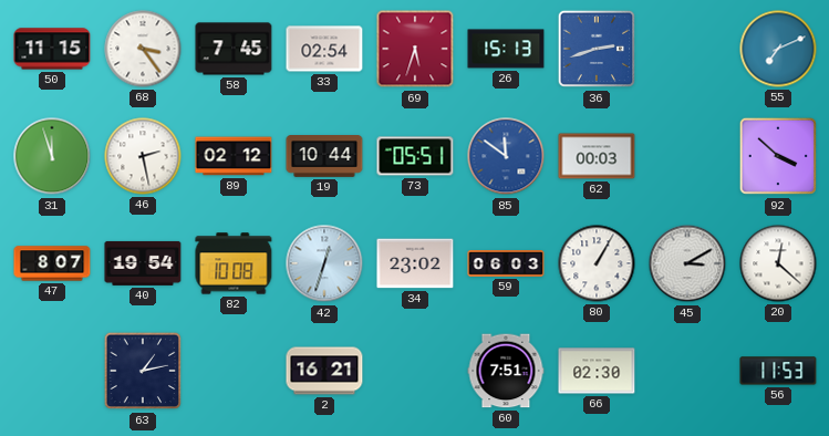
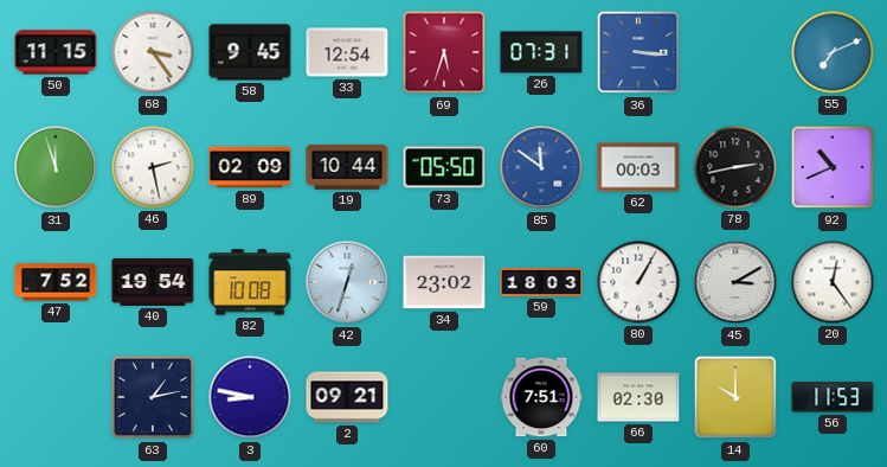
58: 7:45 -> 9:45 (250, 52)
33: 02:54 -> 12:54 (347, 52)
26: 15:13 -> 07:31 (541, 52)
36: 2:42 -> 3:16 (638, 52)
89: 02:12 -> 02:09 (250, 167)
73: 05:51 -> 05:50 (444, 167)
78: none -> 2:43 (735, 167)
92: 3:52 -> 10:41 (833, 167)
47: 8:07 -> 7:52 (56, 282)
59: 06:03 -> 18:03 (541, 283)
20: 12:22 -> 12:24 (833, 282)
3: none -> 8:47 (250, 397)
2: 16:21 -> 09:21 (347, 397)
14: none -> 10:00 (735, 397)
